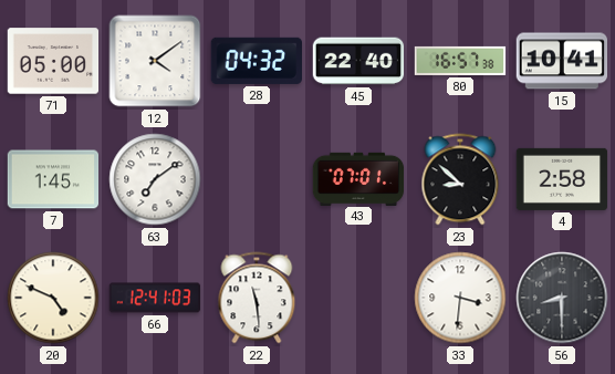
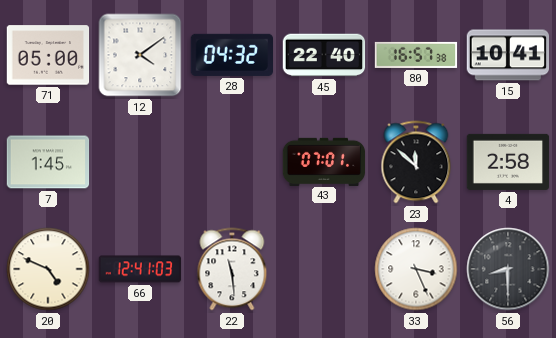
63: 7:09 -> none (155, 179)
23: 8:52 -> 11:52 (416, 162)
33: 3:31 -> 3:26 (416, 269)
